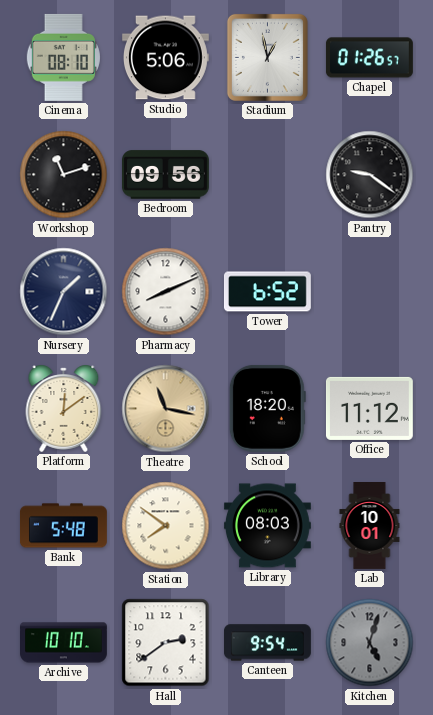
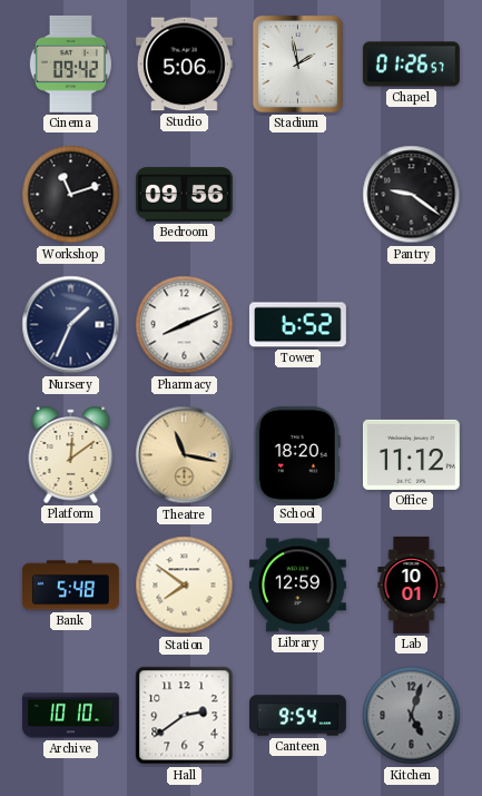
Cinema: 08:10 -> 09:42 (70, 63)
Stadium: 12:58 -> 1:58 (297, 63)
Library: 08:03 -> 12:59 (297, 586)
